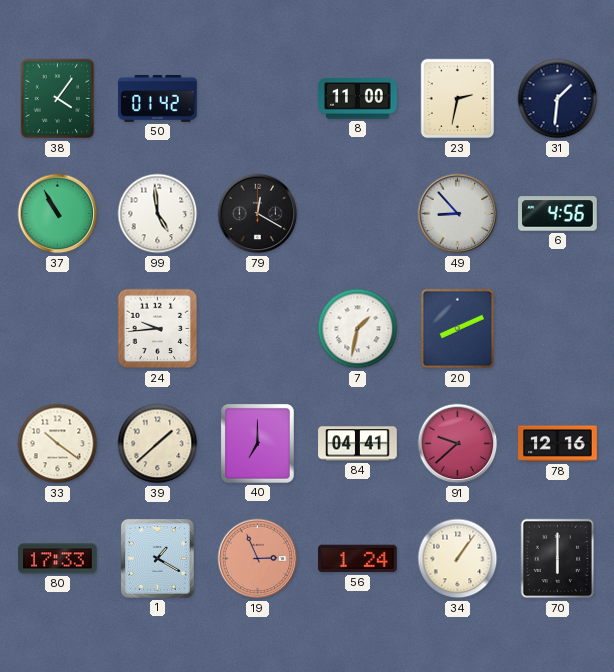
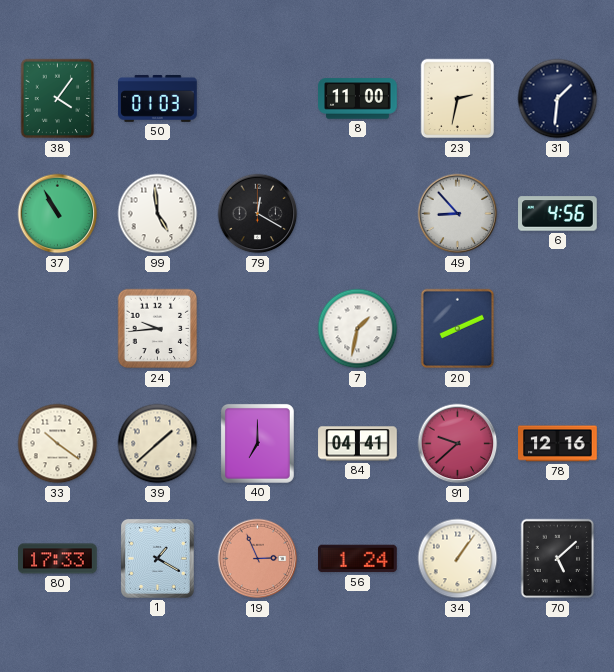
50: 01:42 -> 01:03 (158, 98)
70: 6:00 -> 5:08 (558, 559)
